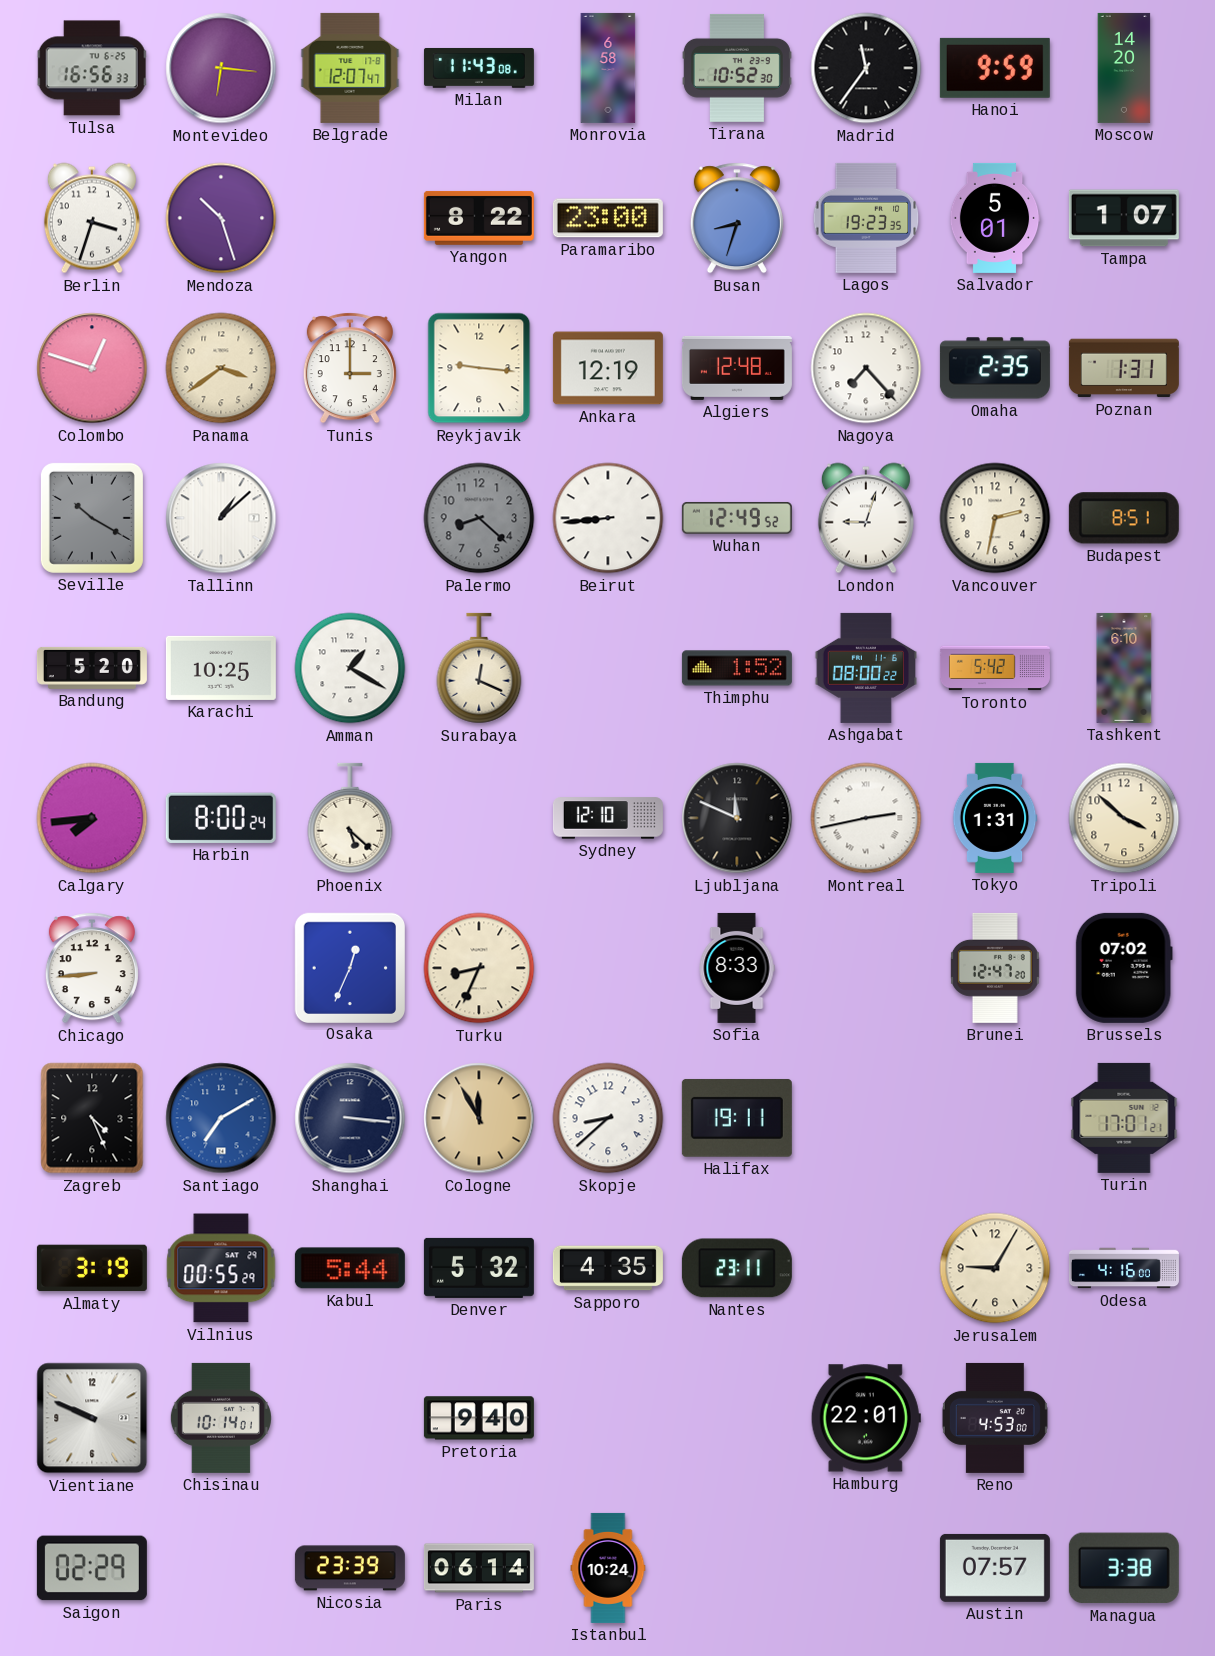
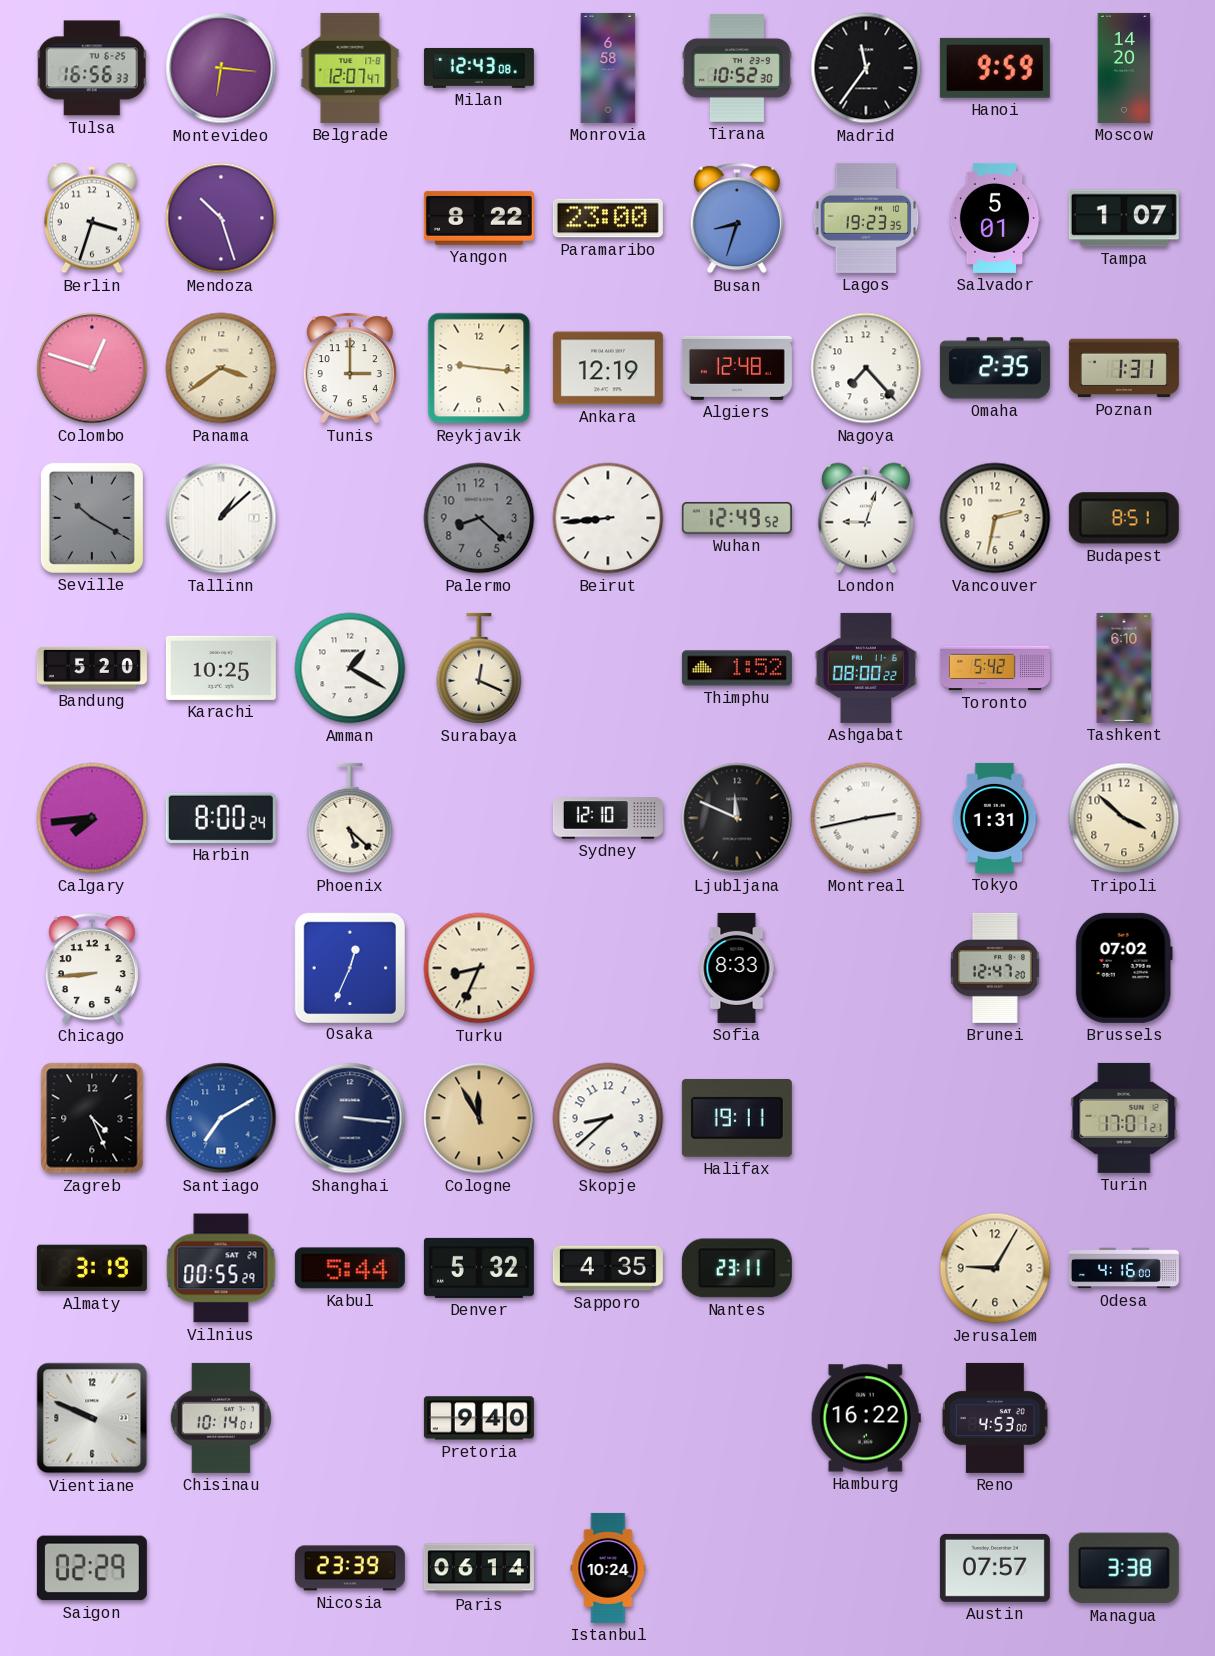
Milan: 11:43 -> 12:43 (479, 68)
Hamburg: 22:01 -> 16:22 (866, 1418)
